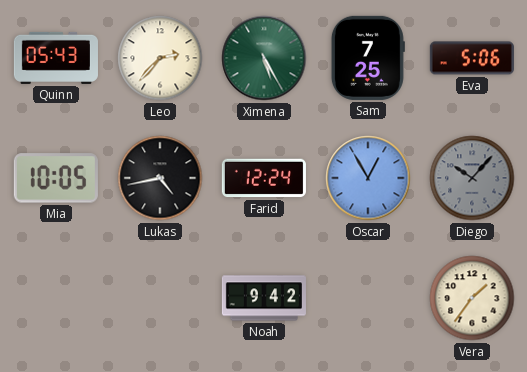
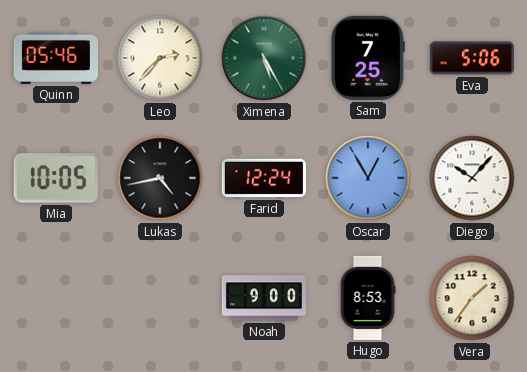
Quinn: 05:43 -> 05:46 (56, 58)
Diego dial: grey -> white (472, 178)
Noah: 9:42 -> 9:00 (264, 298)
Hugo: none -> 8:53 (368, 298)
